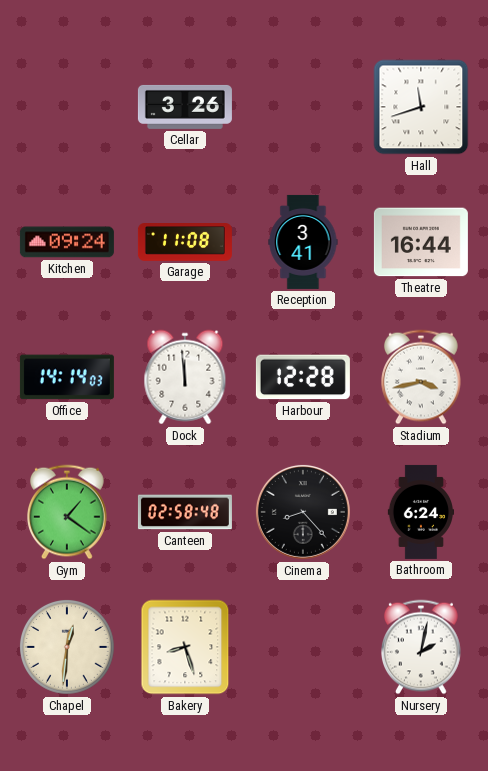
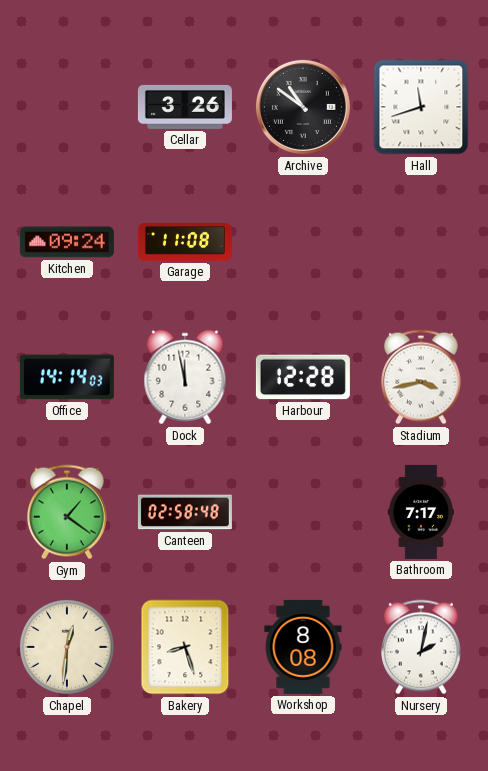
Archive: none -> 10:51 (303, 107)
Reception: 3:41 -> none (303, 242)
Theatre: 16:44 -> none (421, 242)
Dock: 11:59 -> 11:58 (185, 377)
Cinema: 8:23 -> none (303, 512)
Bathroom: 6:24 -> 7:17 (420, 512)
Workshop: none -> 8:08 (303, 647)
